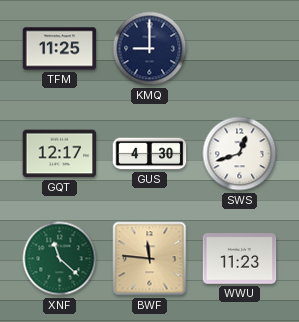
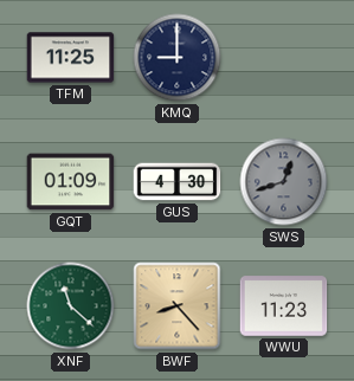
GQT: 12:17 -> 01:09 (71, 182)
SWS dial: white -> grey (284, 182)
BWF: 11:46 -> 8:23 (178, 306)
